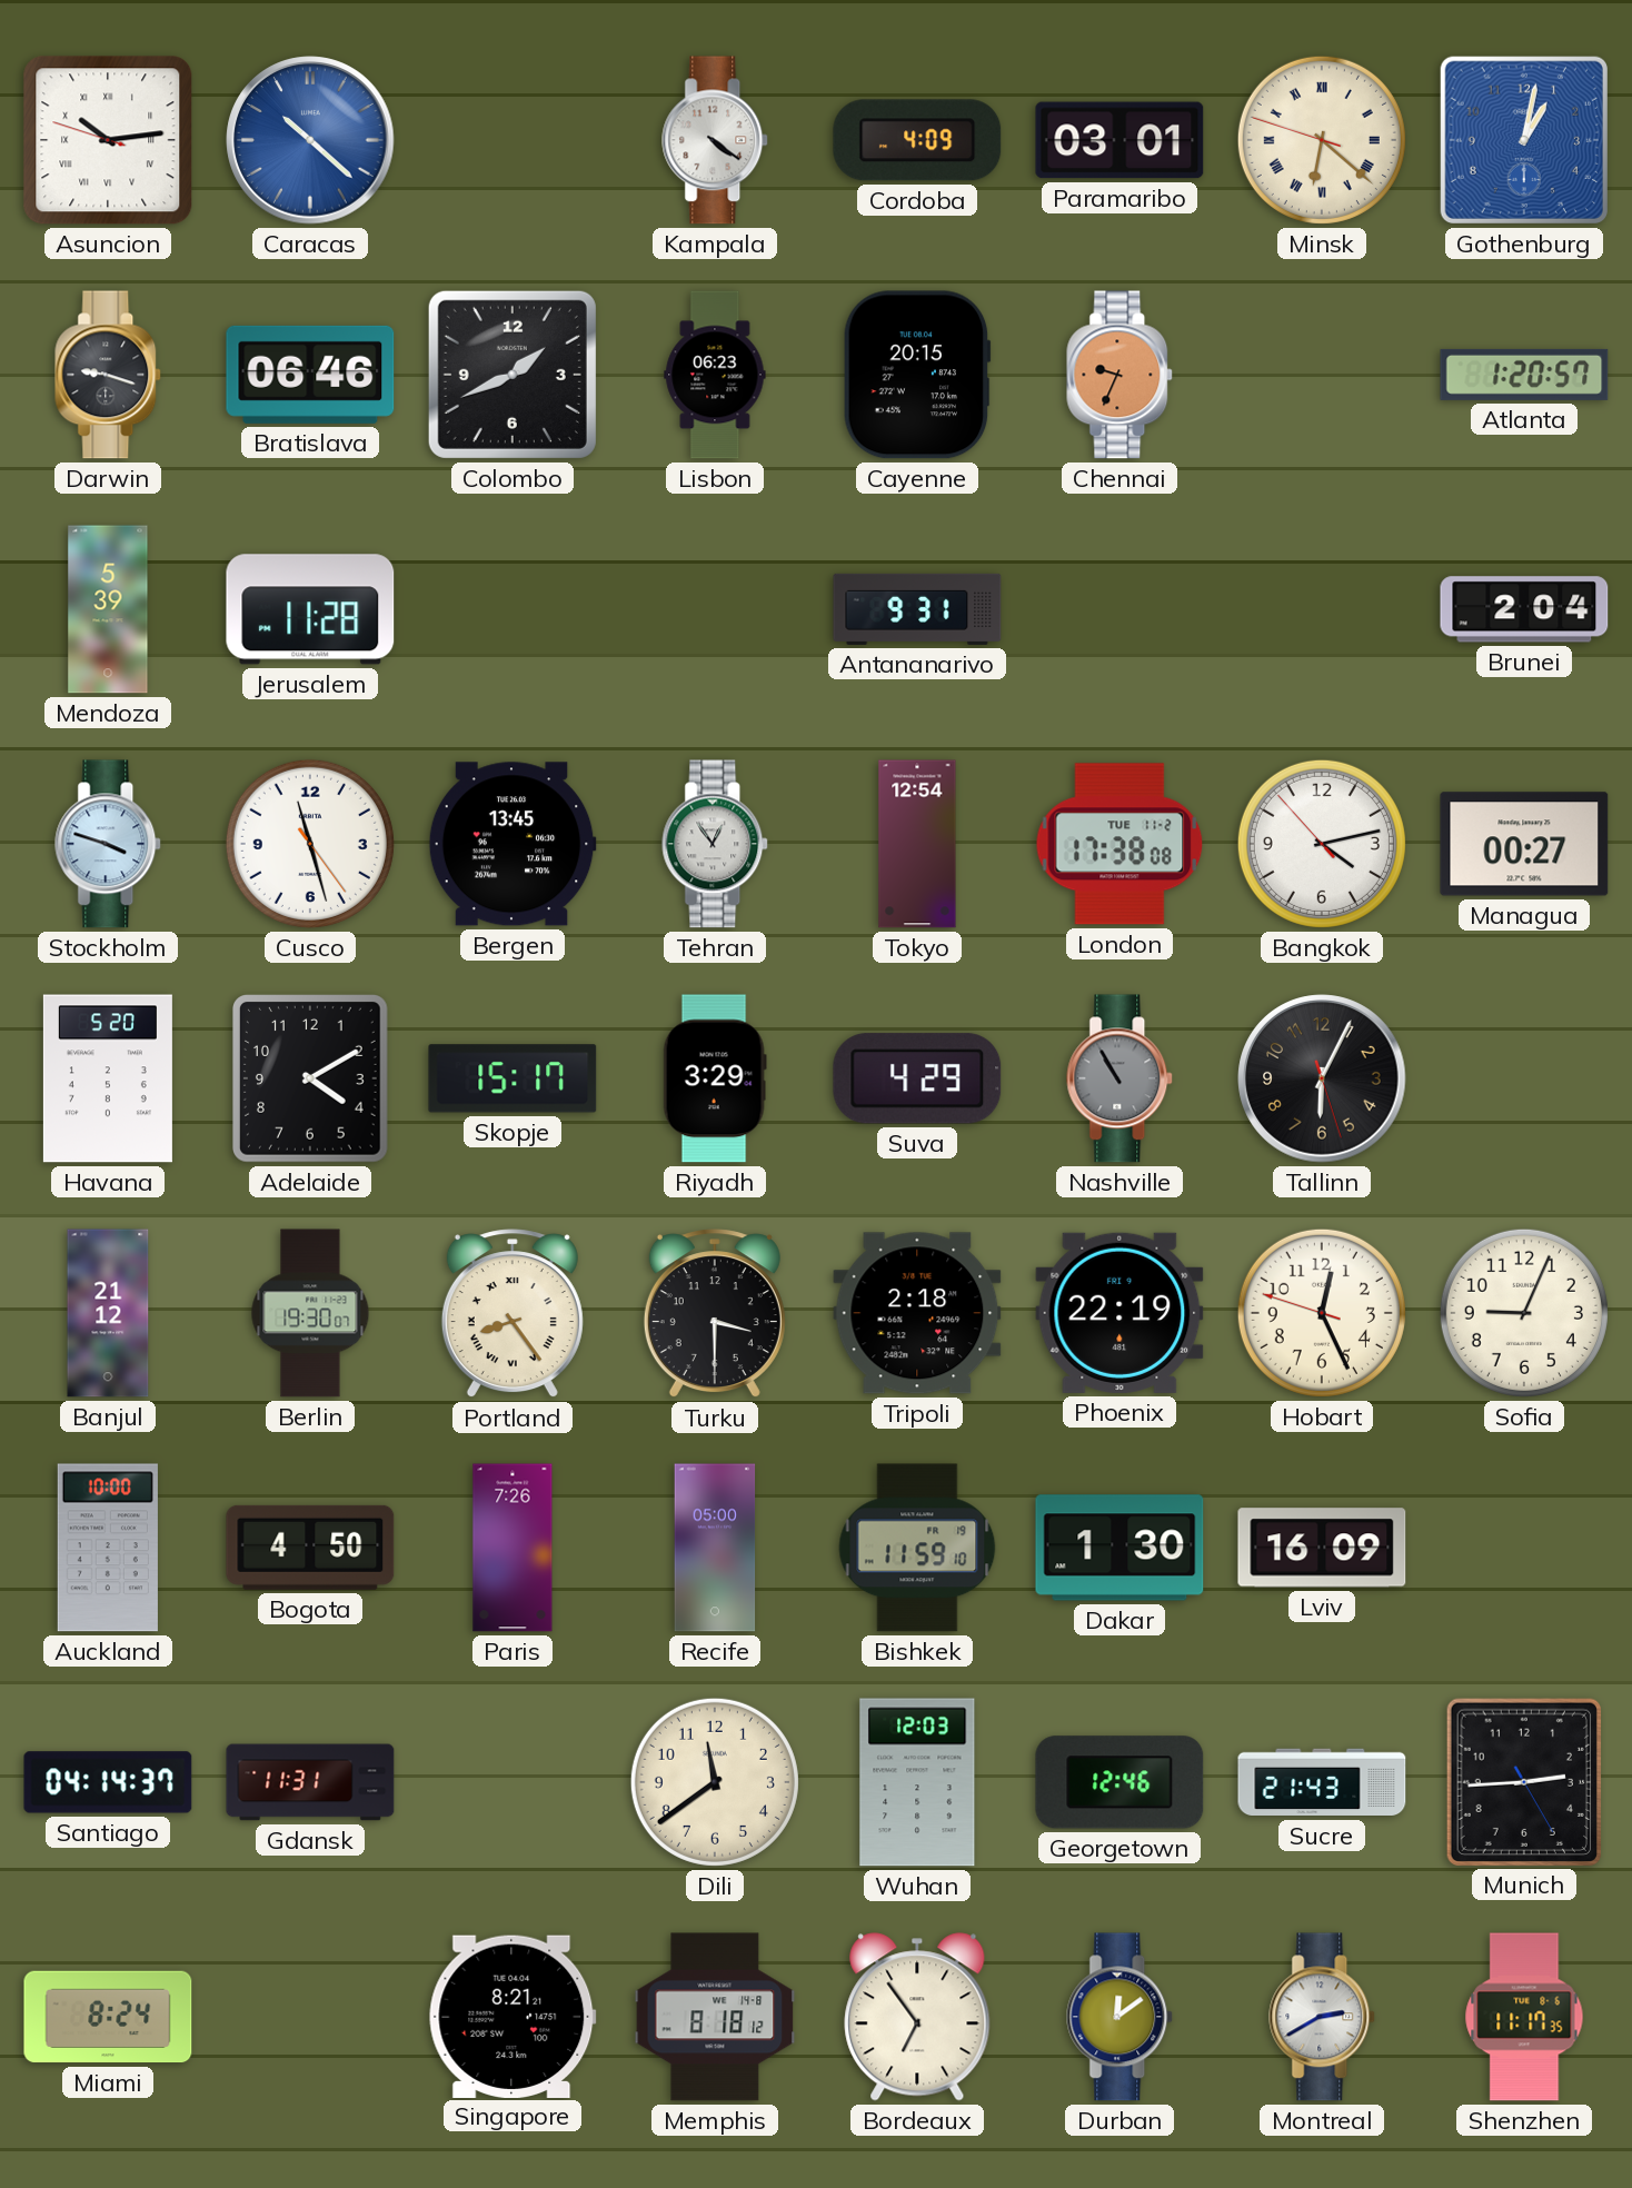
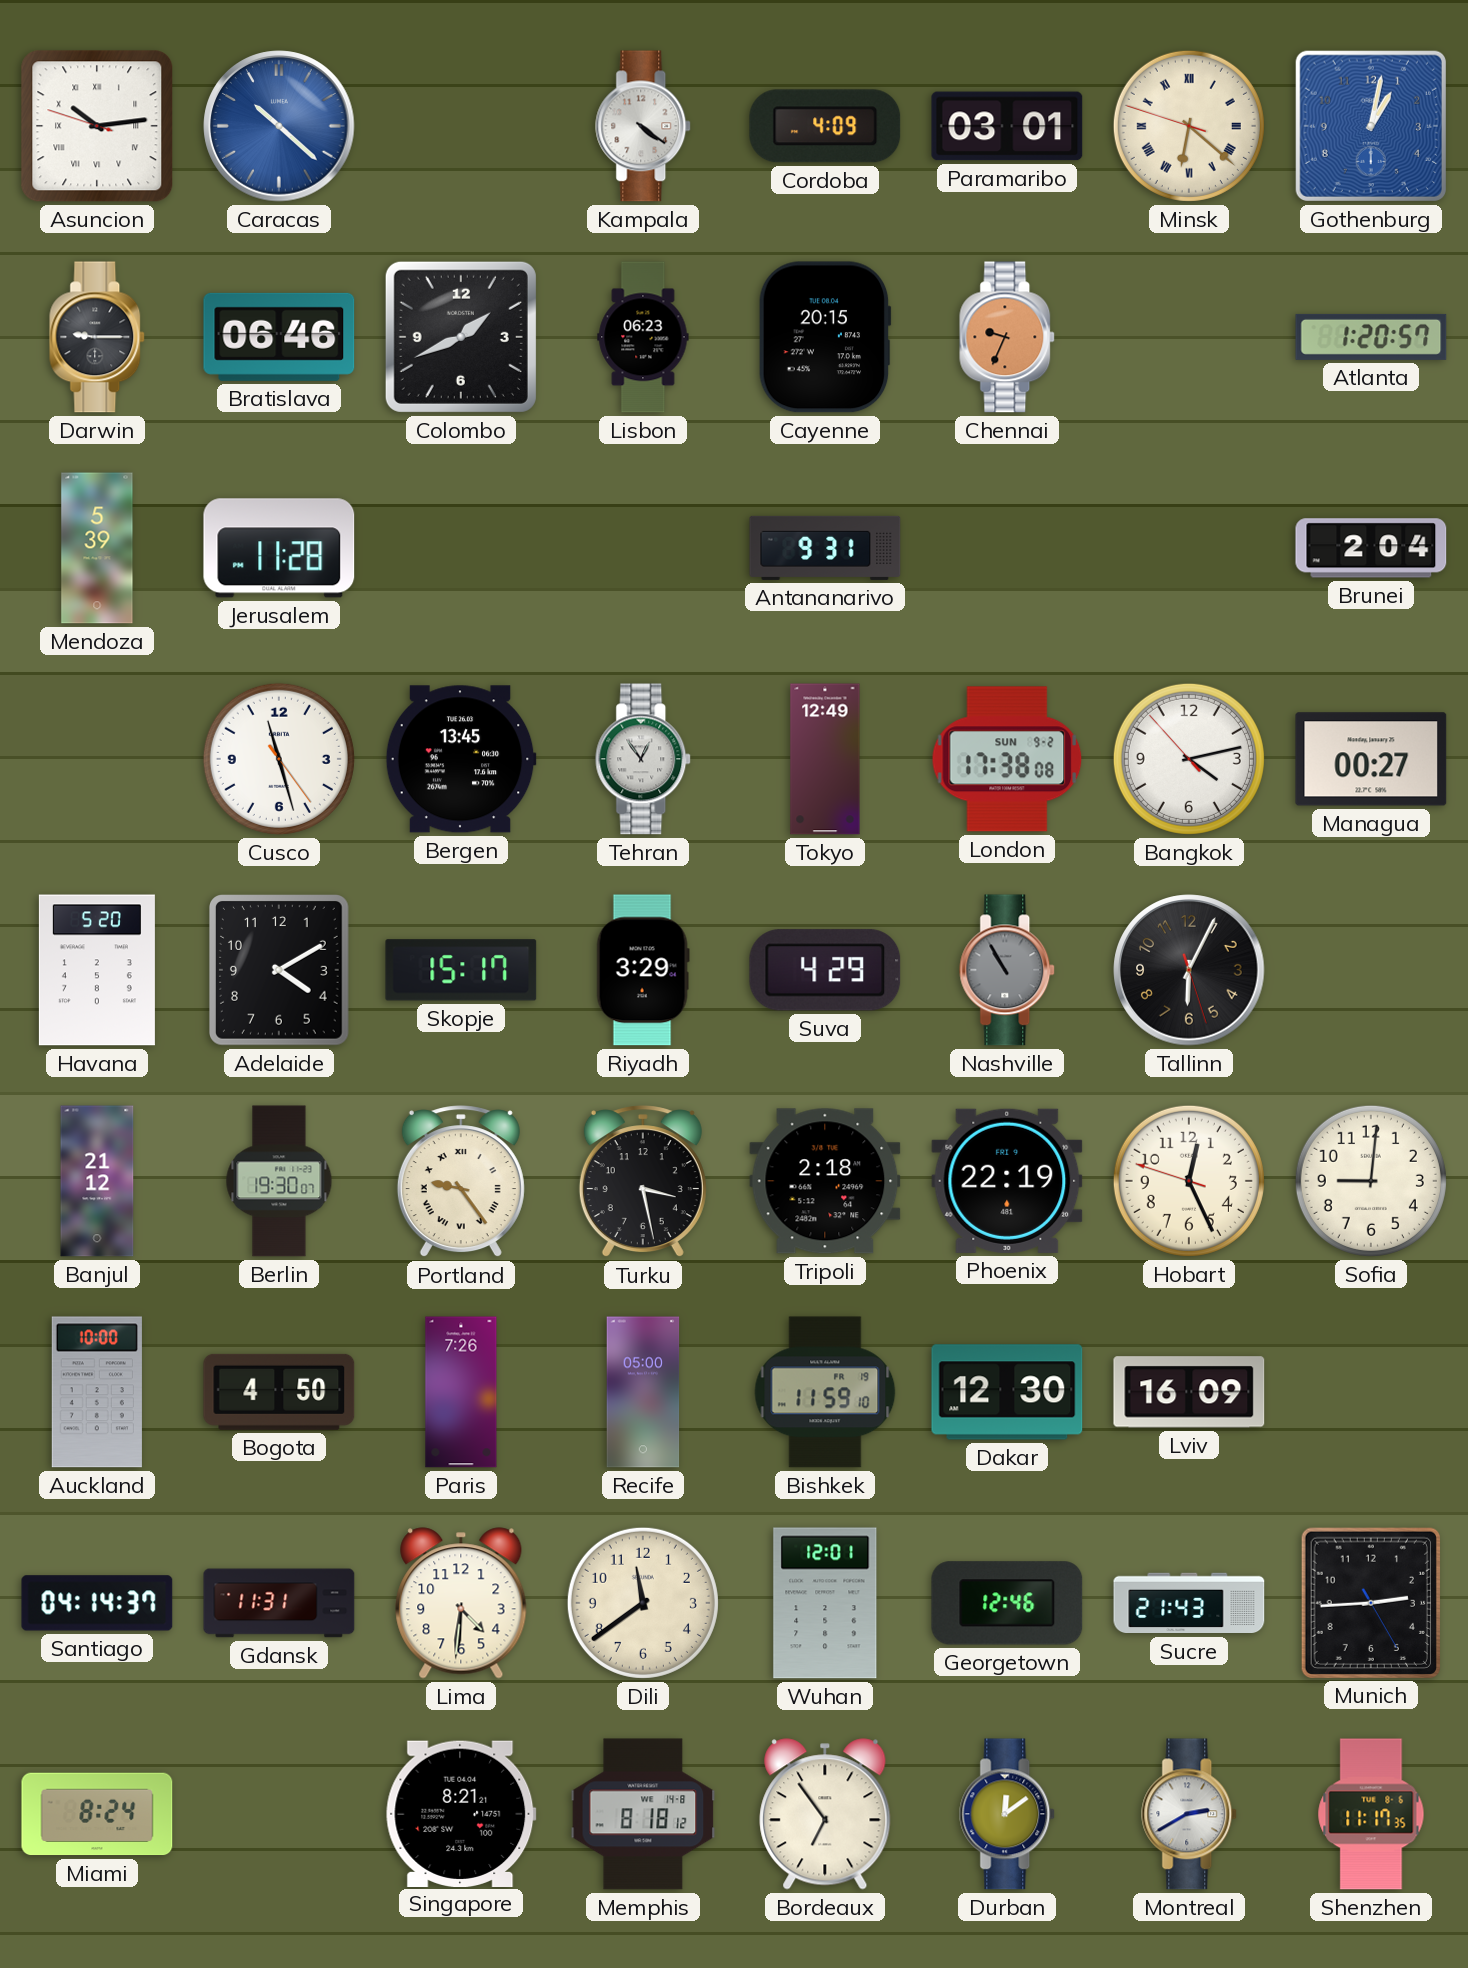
Darwin: 9:18 -> 9:15 (98, 337)
Stockholm: 3:48 -> none (109, 844)
Tokyo: 12:54 -> 12:49 (825, 759)
London date: TUE 11-2 -> SUN 9-2 (1007, 759)
Portland: 8:24 -> 9:24 (461, 1182)
Turku: 3:30 -> 3:28 (643, 1182)
Sofia: 9:04 -> 9:01 (1371, 1181)
Dakar: 1:30 -> 12:30 (1007, 1392)
Lima: none -> 4:31 (461, 1603)
Wuhan: 12:03 -> 12:01 (825, 1603)
